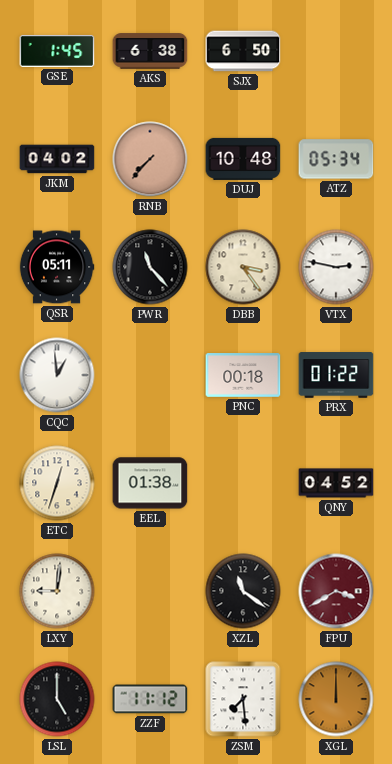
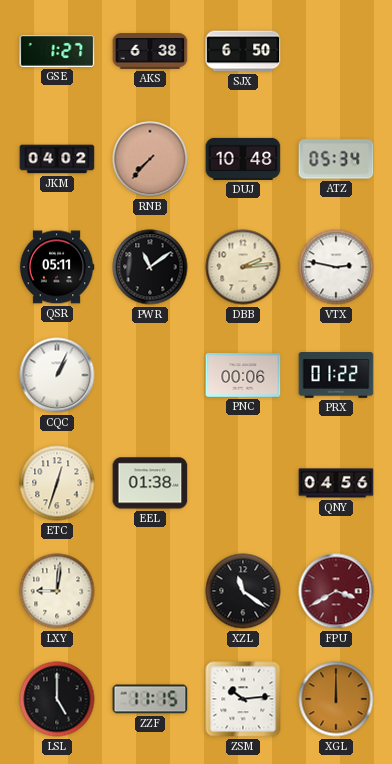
GSE: 1:45 -> 1:27 (57, 51)
PWR: 11:23 -> 11:09 (150, 267)
DBB: 3:24 -> 2:14 (243, 267)
CQC: 12:59 -> 1:04 (57, 375)
PNC: 00:18 -> 00:06 (243, 375)
QNY: 04:52 -> 04:56 (336, 483)
ZZF: 11:12 -> 11:15 (150, 699)
ZSM: 7:29 -> 10:14 (243, 699)
